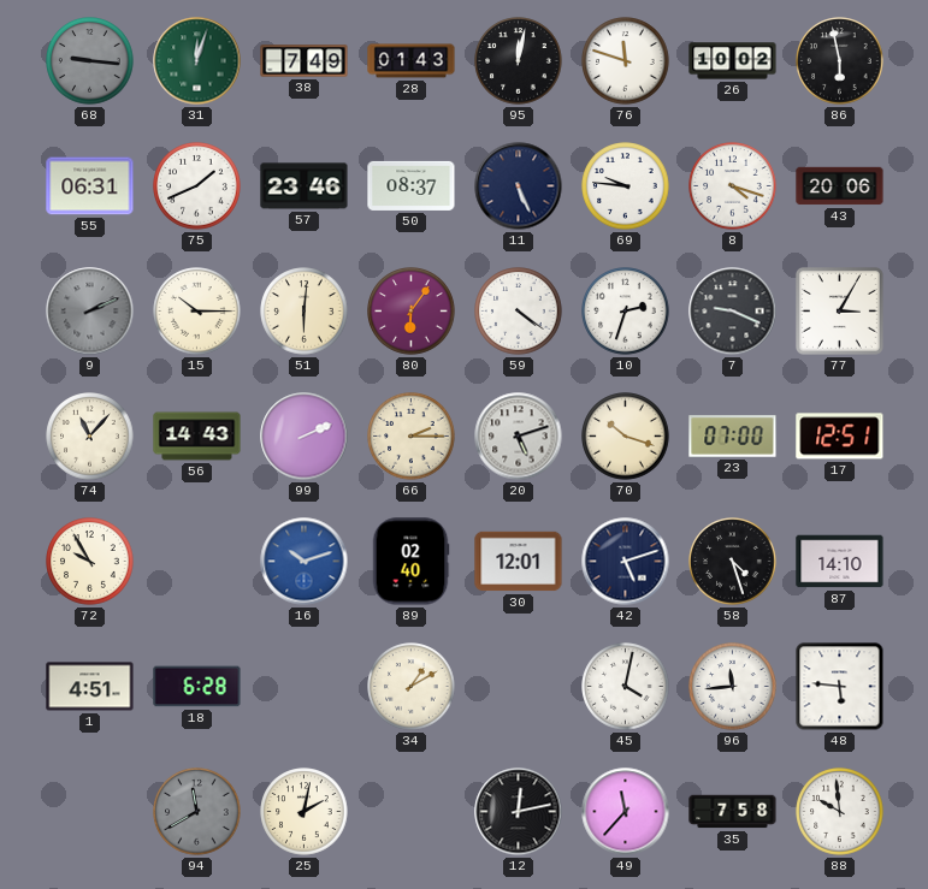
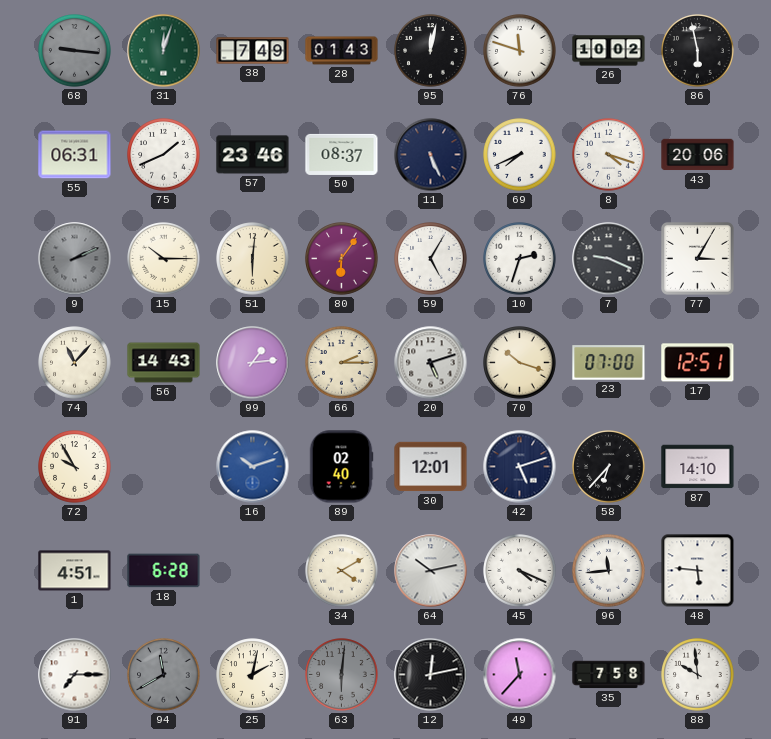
69: 9:46 -> 7:41 (520, 155)
59: 4:21 -> 5:05 (431, 259)
99: 2:11 -> 1:14 (253, 363)
58: 4:27 -> 6:37 (609, 467)
34: 1:10 -> 4:10 (342, 571)
64: none -> 10:13 (431, 571)
45: 4:02 -> 4:19 (520, 571)
91: none -> 7:15 (75, 675)
63: none -> 6:01 (342, 675)
